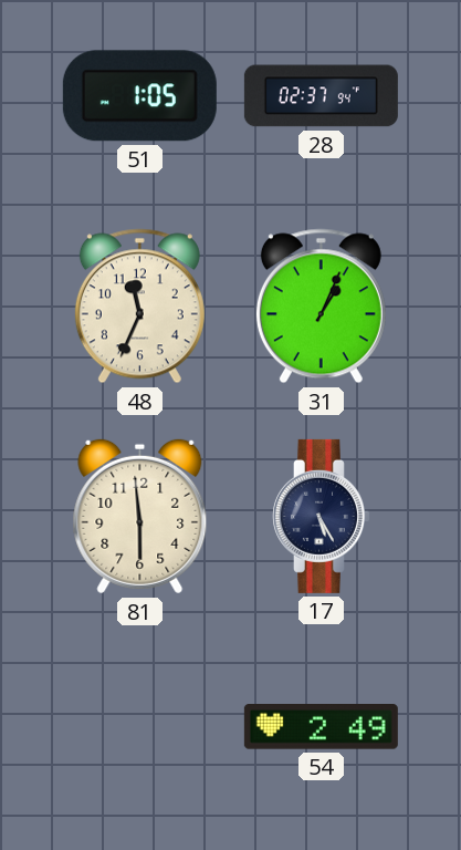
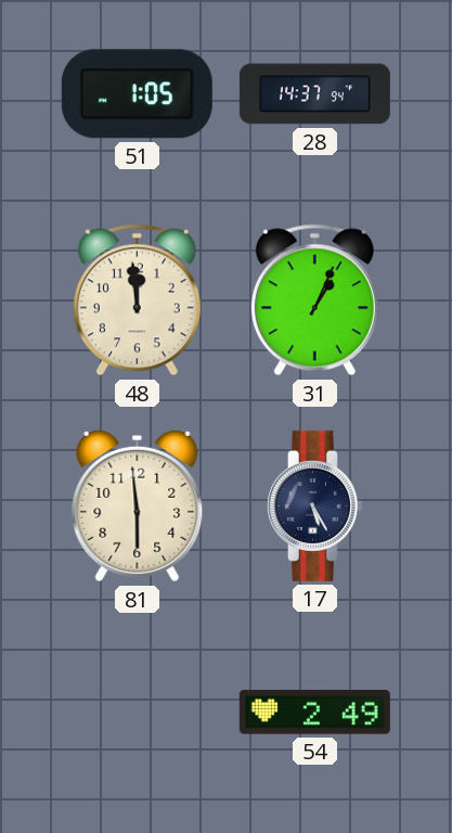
28: 02:37 -> 14:37 (314, 94)
48: 11:34 -> 11:59 (137, 300)
